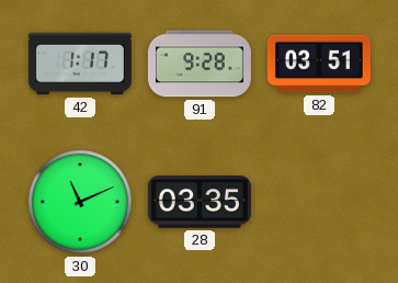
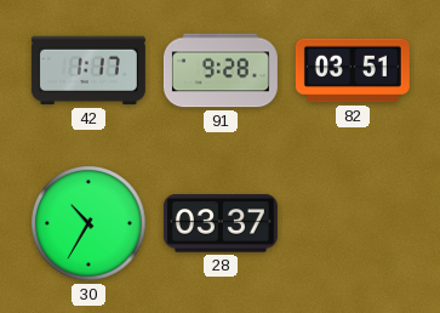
30: 11:11 -> 10:35 (90, 224)
28: 03:35 -> 03:37 (221, 223)
